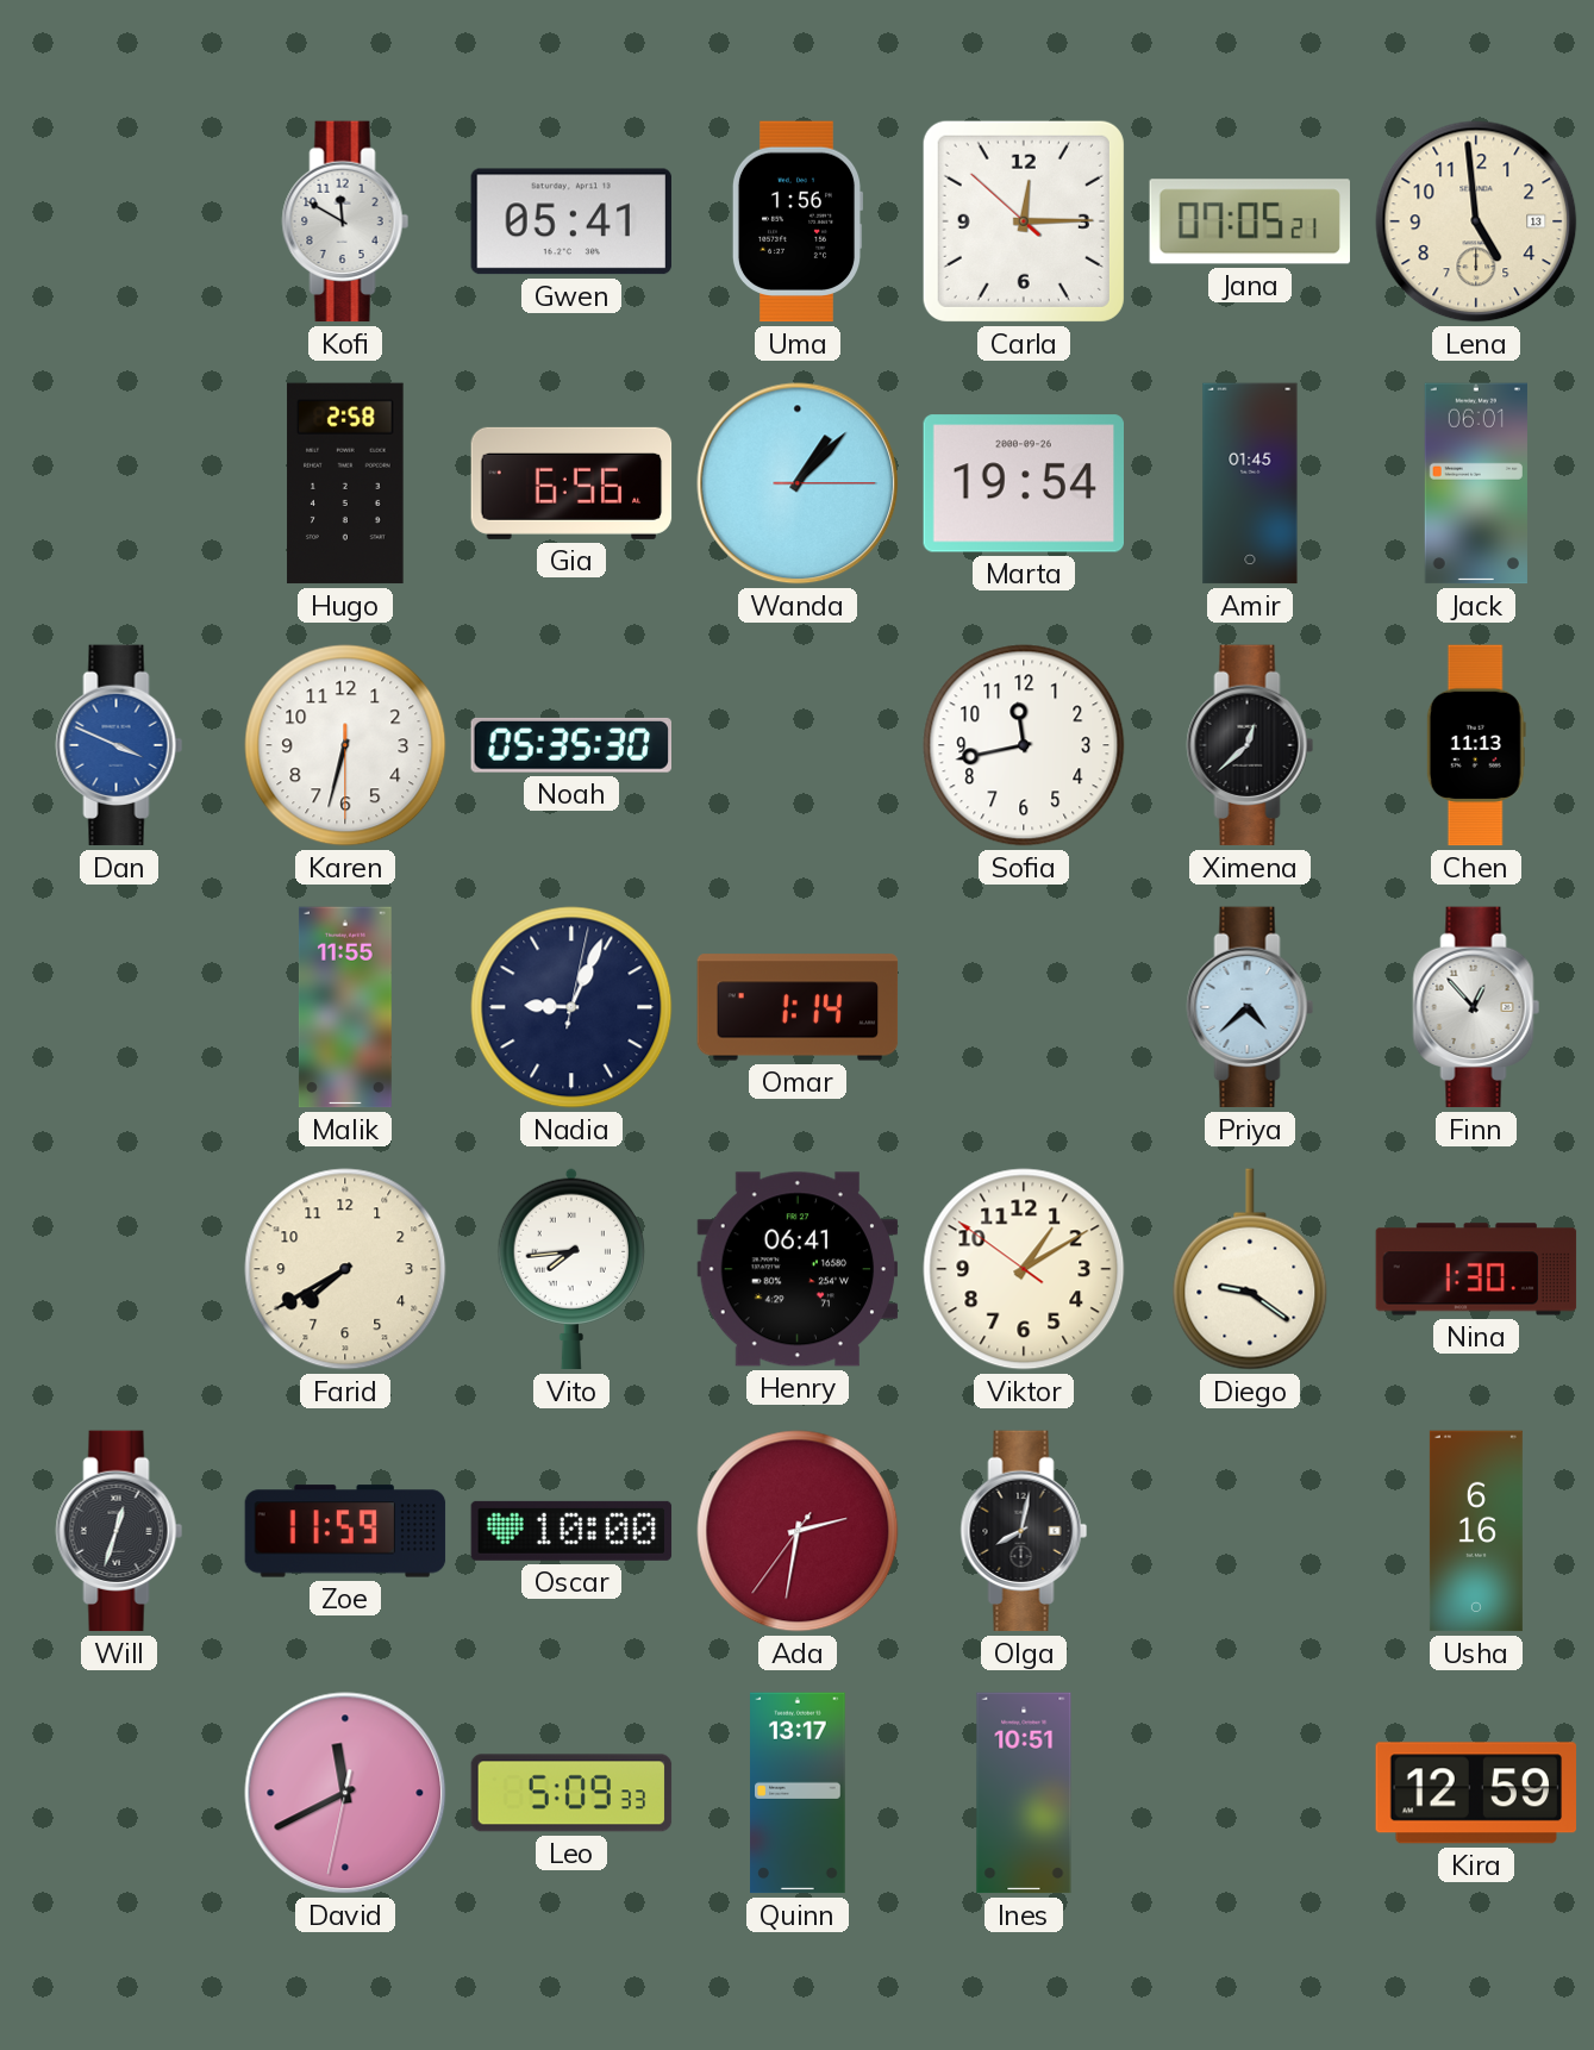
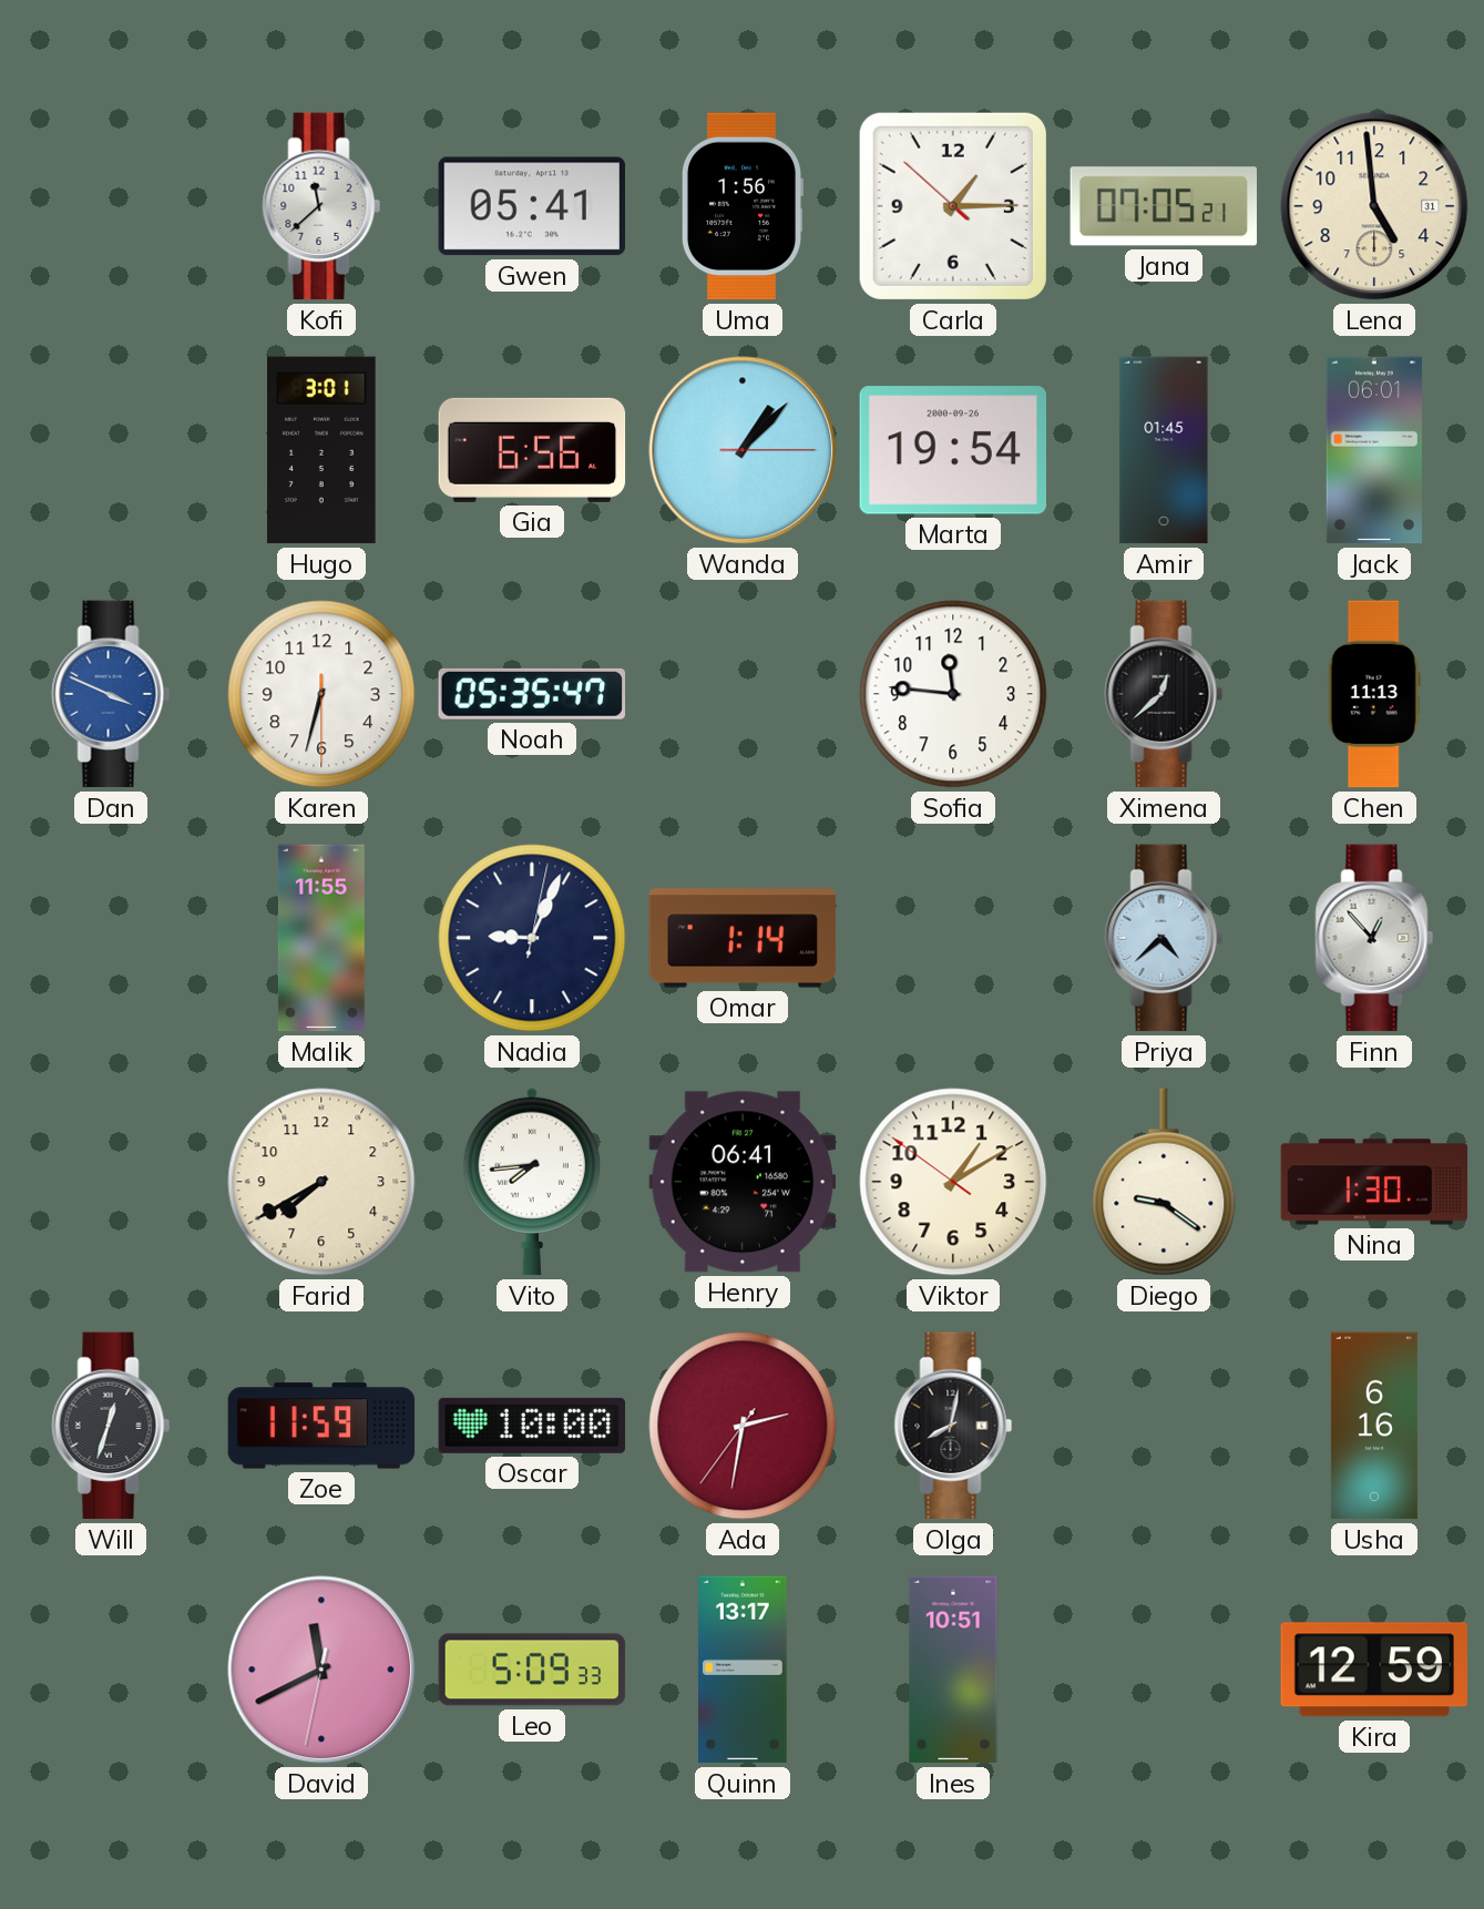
Kofi: 11:50 -> 11:38 (321, 206)
Carla: 12:14 -> 1:14 (953, 206)
Lena date: 13 -> 31 (1374, 206)
Hugo: 2:58 -> 3:01 (321, 450)
Noah: 05:35:30 -> 05:35:47 (532, 694)
Sofia: 11:43 -> 11:46 (953, 694)
